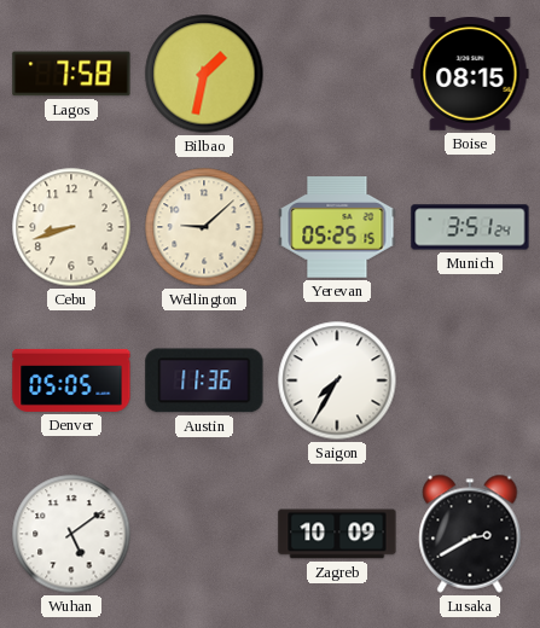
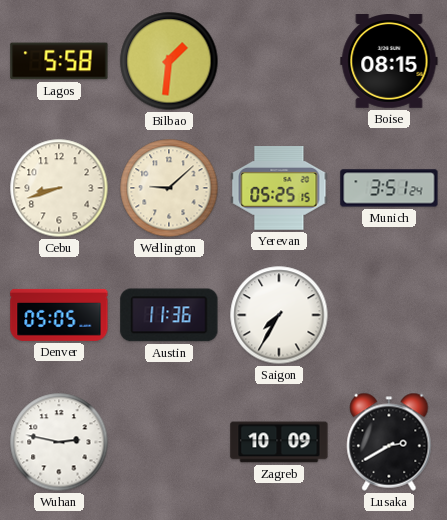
Lagos: 7:58 -> 5:58 (59, 61)
Bilbao: 1:32 -> 1:31 (169, 61)
Wuhan: 5:09 -> 2:47 (59, 442)
